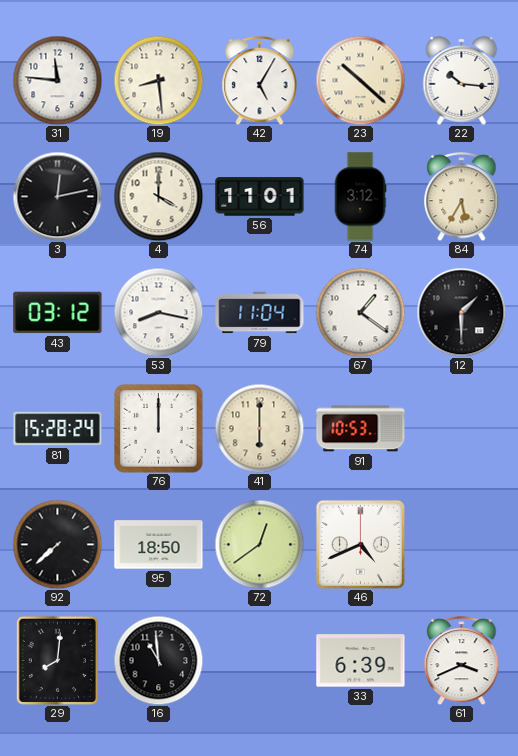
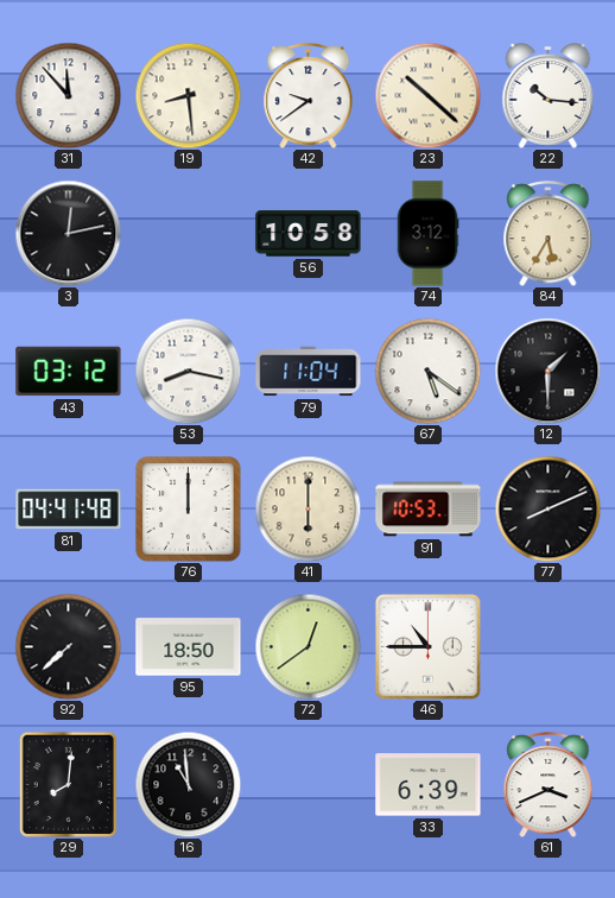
31: 11:46 -> 11:53 (68, 95)
42: 5:05 -> 9:39 (309, 96)
4: 4:00 -> none (158, 196)
56: 11:01 -> 10:58 (309, 234)
67: 1:21 -> 5:21 (427, 371)
81: 15:28 -> 04:41 (69, 510)
77: none -> 8:11 (547, 508)
46: 4:41 -> 10:45 (427, 646)
